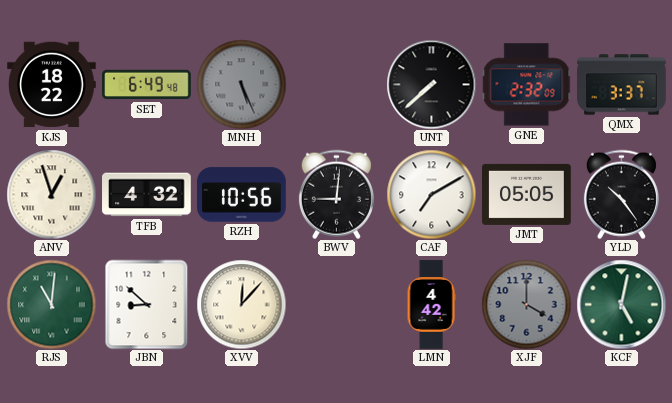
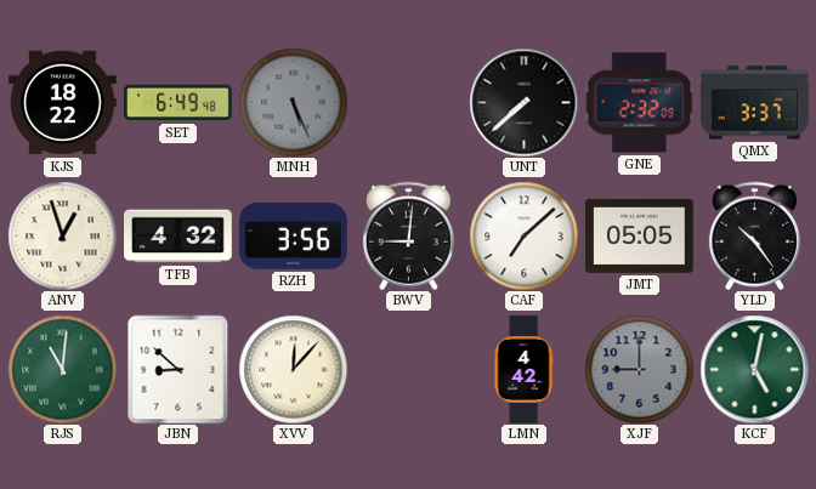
RZH: 10:56 -> 3:56 (294, 237)
CAF: 7:10 -> 7:08 (523, 235)
XJF: 4:00 -> 9:00 (639, 369)
